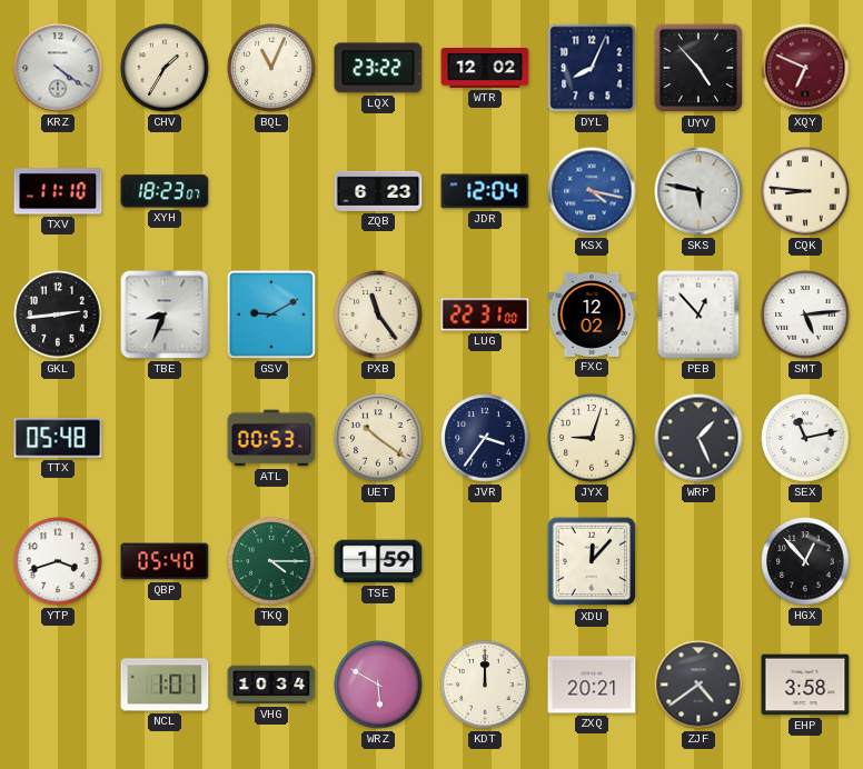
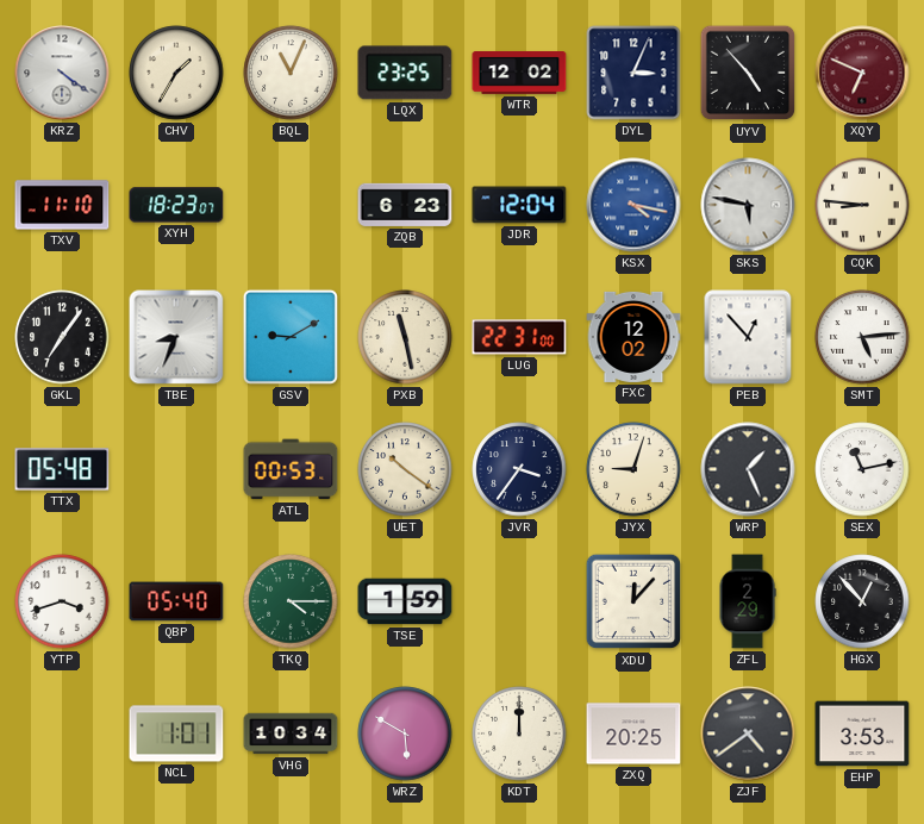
LQX: 23:22 -> 23:25 (405, 73)
DYL: 8:04 -> 3:04 (633, 73)
GKL: 2:44 -> 7:06 (62, 337)
PXB: 11:24 -> 11:28 (405, 337)
ZFL: none -> 2:29 (748, 601)
ZXQ: 20:21 -> 20:25 (633, 734)
EHP: 3:58 -> 3:53 (862, 734)
